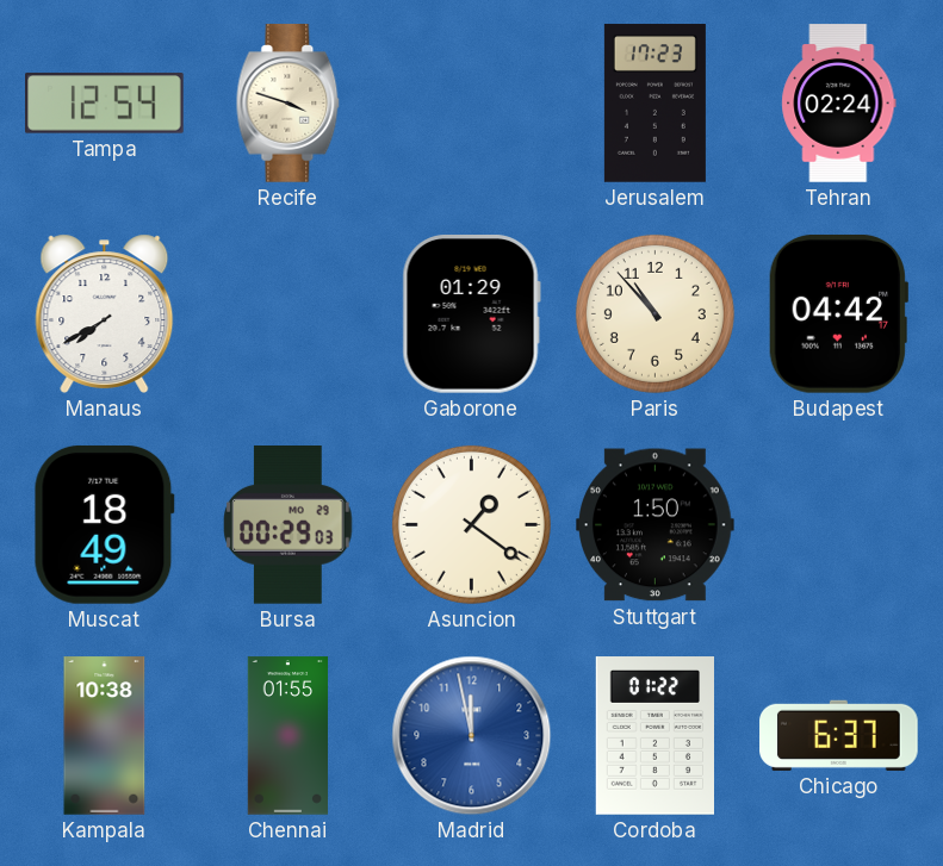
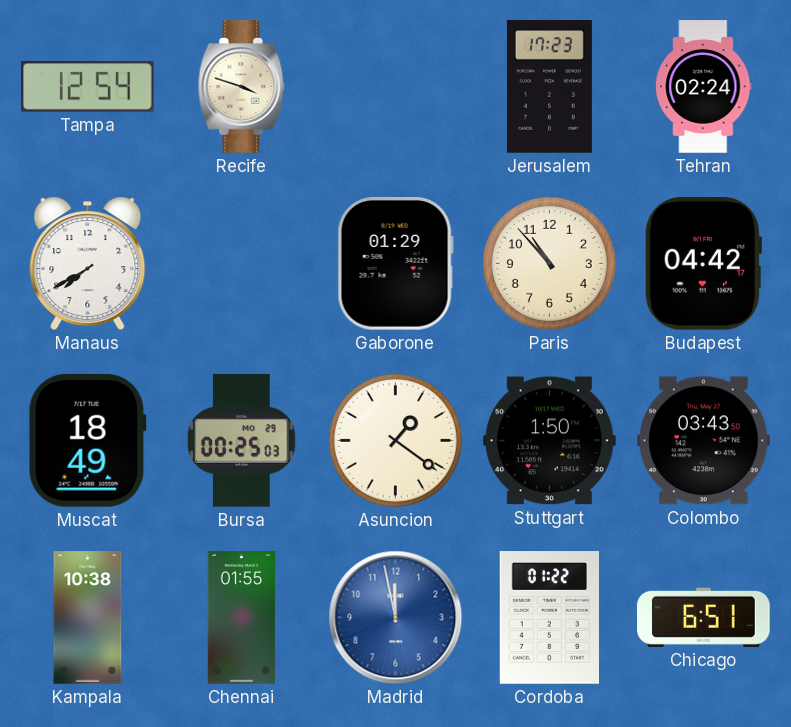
Bursa: 00:29 -> 00:25 (242, 441)
Colombo: none -> 03:43 (704, 441)
Chicago: 6:37 -> 6:51 (704, 617)
